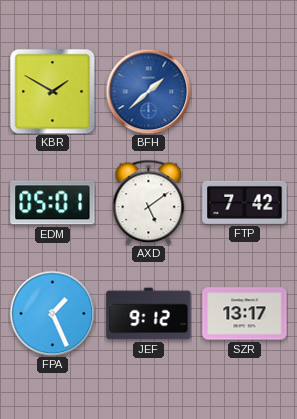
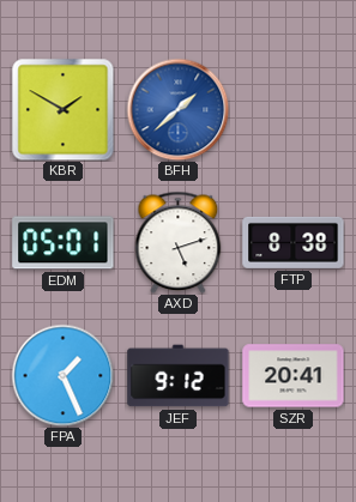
AXD: 5:09 -> 5:12 (179, 242)
FTP: 7:42 -> 8:38 (294, 242)
SZR: 13:17 -> 20:41 (294, 376)
